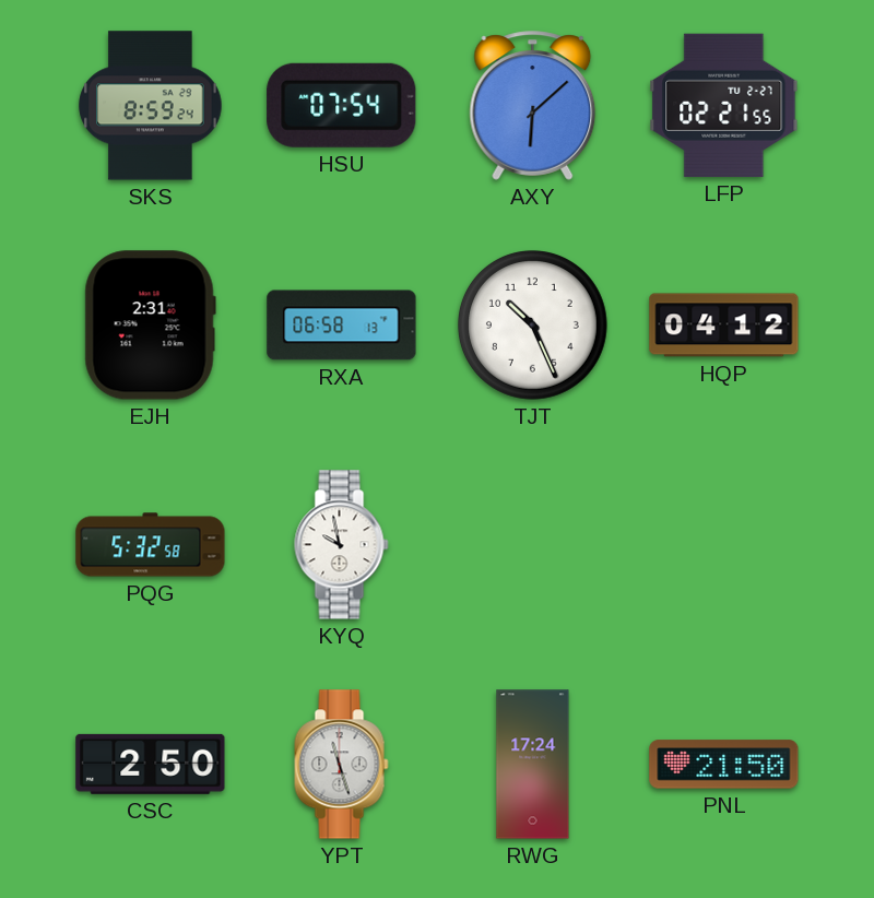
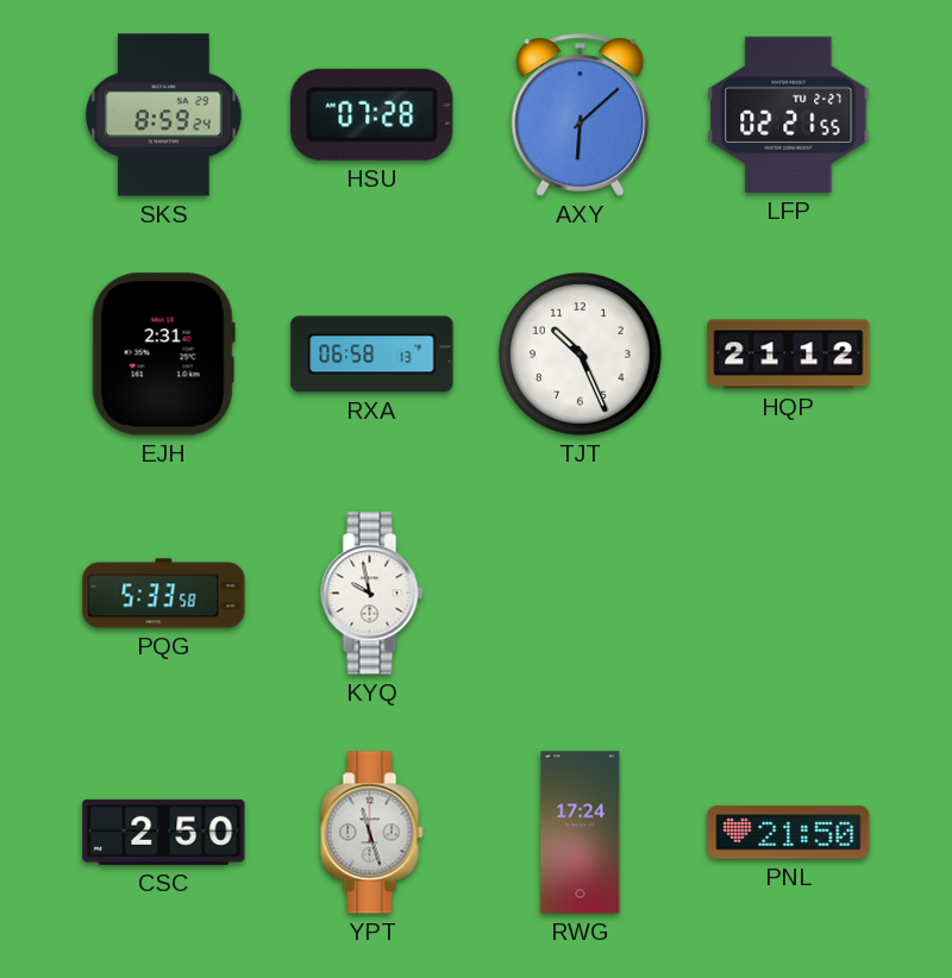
HSU: 07:54 -> 07:28 (372, 114)
HQP: 04:12 -> 21:12 (789, 355)
PQG: 5:32 -> 5:33 (164, 594)
